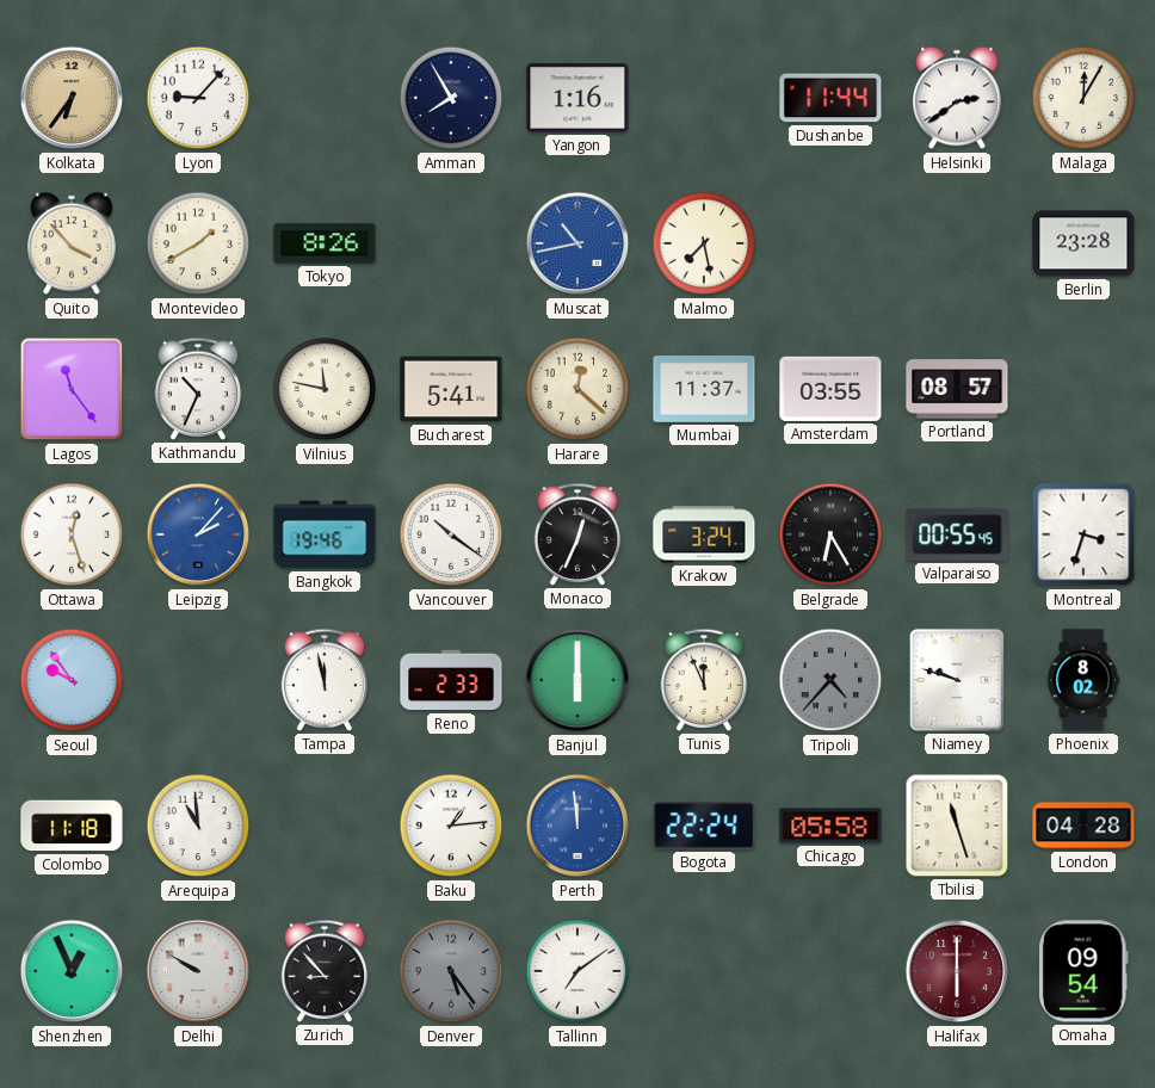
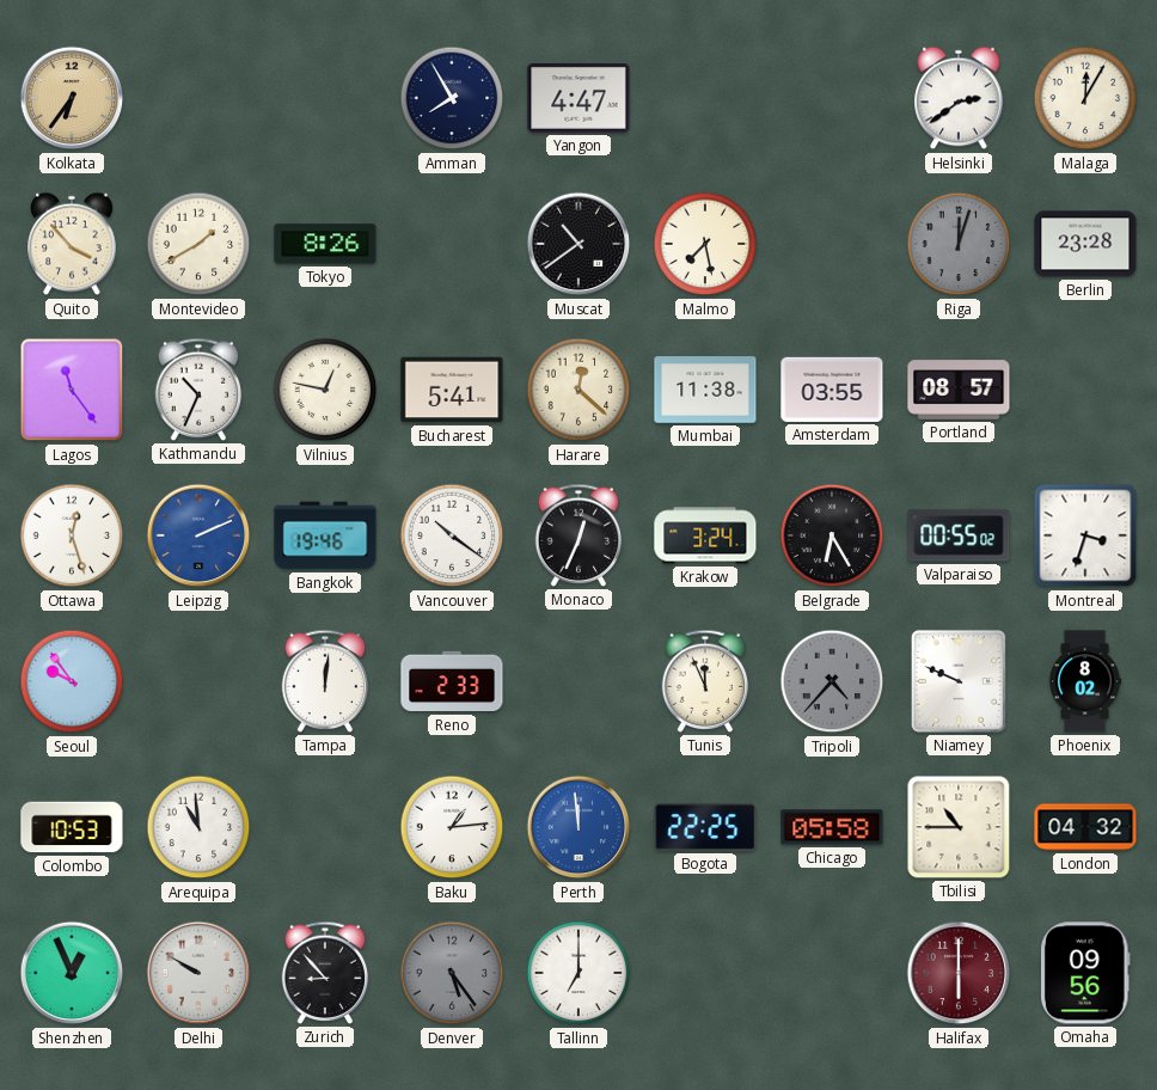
Lyon: 9:07 -> none (198, 98)
Yangon: 1:16 -> 4:47 (578, 99)
Dushanbe: 11:44 -> none (830, 98)
Muscat: 10:43 -> 10:39 (578, 244)
Muscat dial: blue -> black (578, 244)
Riga: none -> 12:03 (959, 244)
Vilnius: 11:47 -> 12:47 (325, 390)
Mumbai: 11:37 -> 11:38 (705, 390)
Leipzig: 2:07 -> 2:11 (198, 535)
Valparaiso: 00:55:45 -> 00:55:02 (959, 535)
Tampa: 11:58 -> 12:01 (325, 681)
Banjul: 6:00 -> none (577, 680)
Niamey: 9:48 -> 9:49 (959, 681)
Colombo: 11:18 -> 10:53 (72, 827)
Bogota: 22:24 -> 22:25 (705, 827)
Tbilisi: 11:27 -> 10:45 (959, 827)
London: 04:28 -> 04:32 (1085, 827)
Tallinn: 7:09 -> 7:00 (578, 973)
Omaha: 09:54 -> 09:56 (1086, 973)
